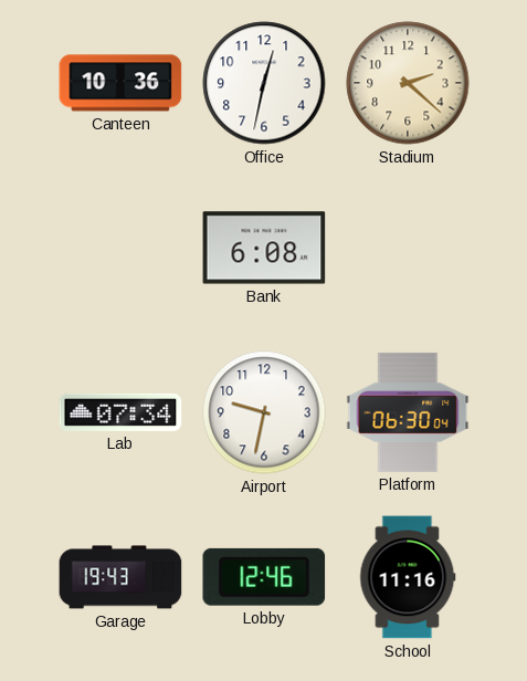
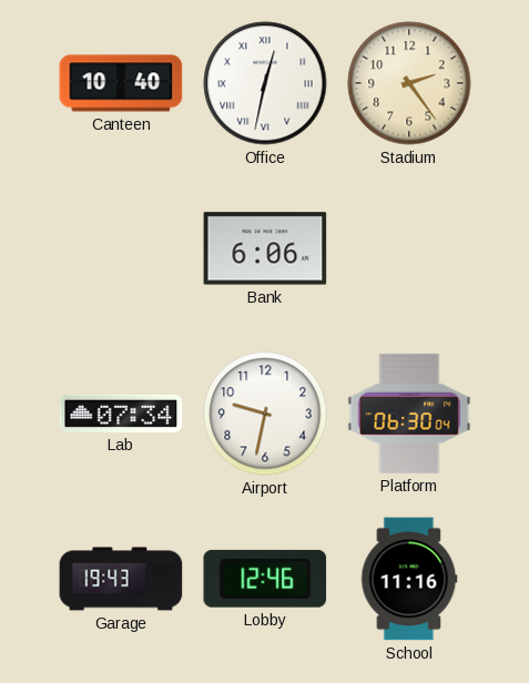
Canteen: 10:36 -> 10:40 (121, 83)
Office numerals: Arabic -> Roman (265, 83)
Stadium: 2:22 -> 2:24 (409, 83)
Bank: 6:08 -> 6:06 (265, 248)
